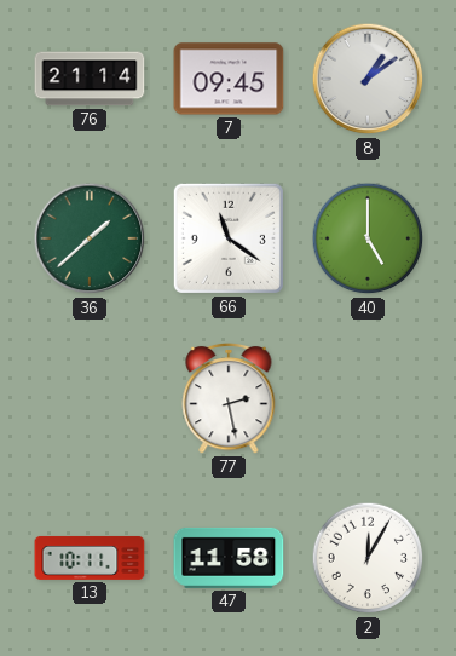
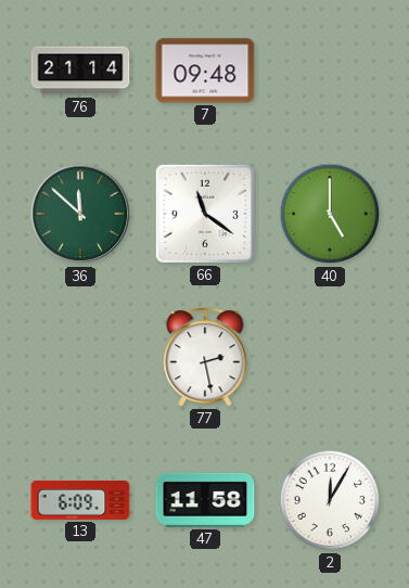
7: 09:45 -> 09:48 (205, 71)
8: 1:09 -> none (368, 79)
36: 1:38 -> 11:52 (80, 214)
13: 10:11 -> 6:09 (80, 500)
